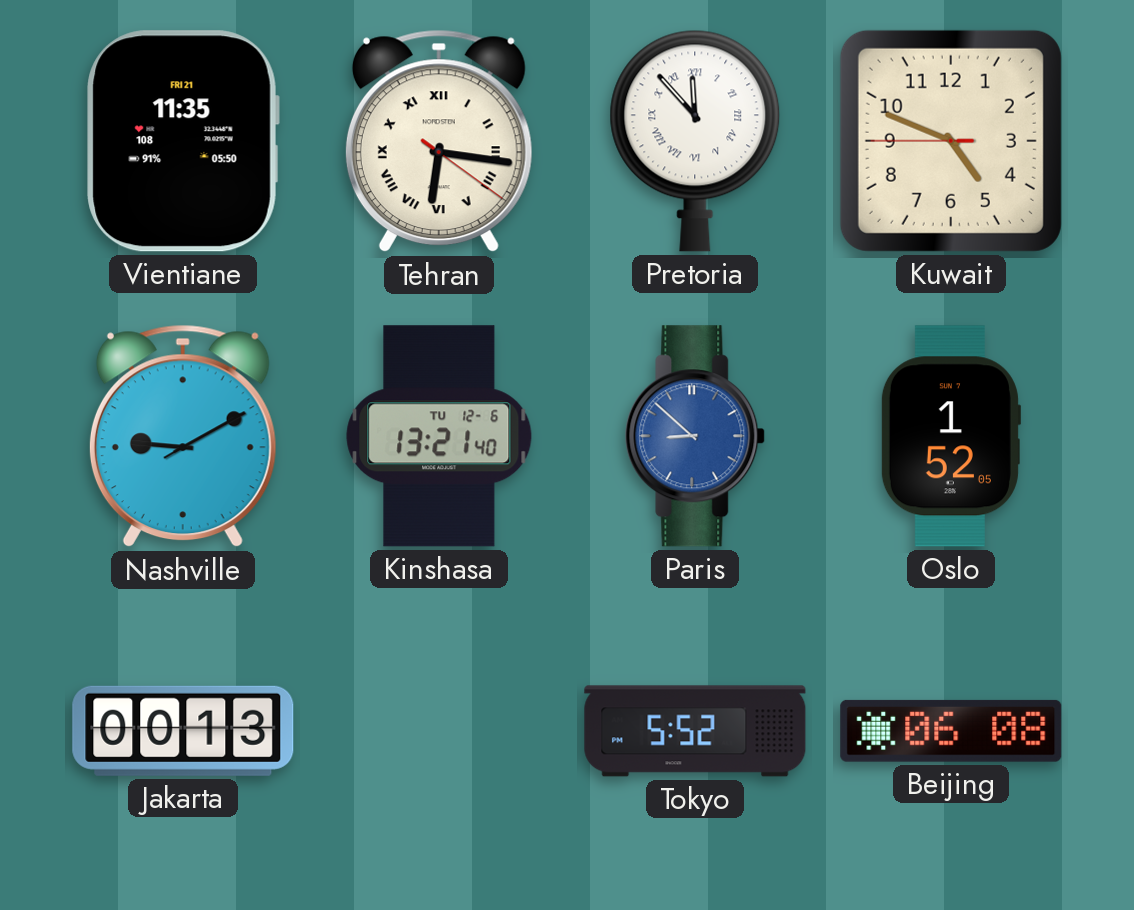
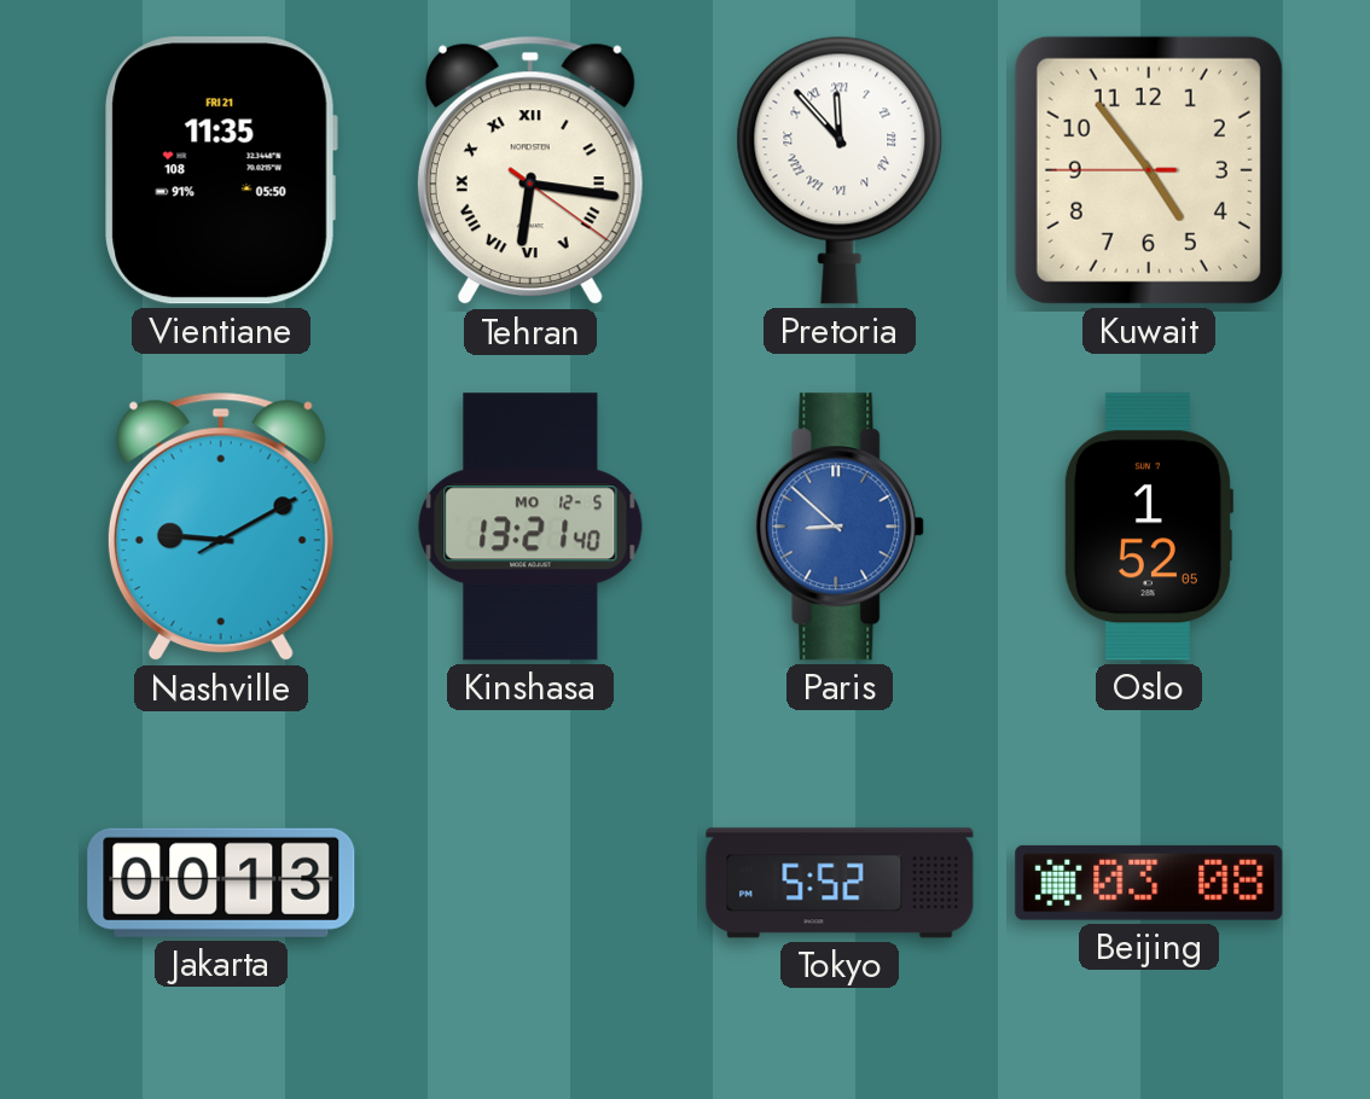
Kuwait: 4:48 -> 4:53 (1149, 170)
Kinshasa date: TU 12-6 -> MO 12-5 (530, 527)
Beijing: 06:08 -> 03:08 (1149, 883)
